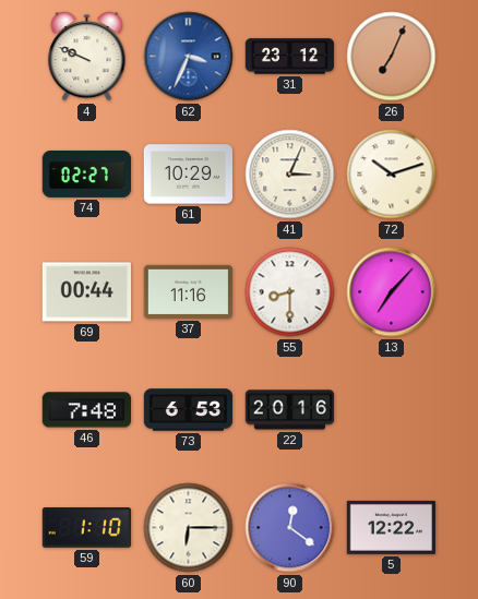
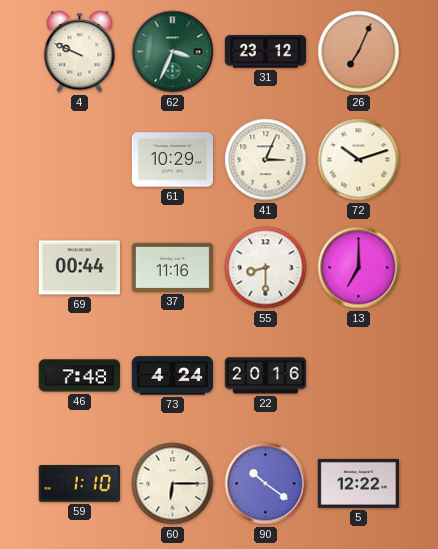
62 dial: blue -> green (173, 52)
74: 02:27 -> none (87, 173)
13: 7:07 -> 7:00 (359, 268)
73: 6:53 -> 4:24 (173, 376)
90: 12:21 -> 10:21 (266, 484)
